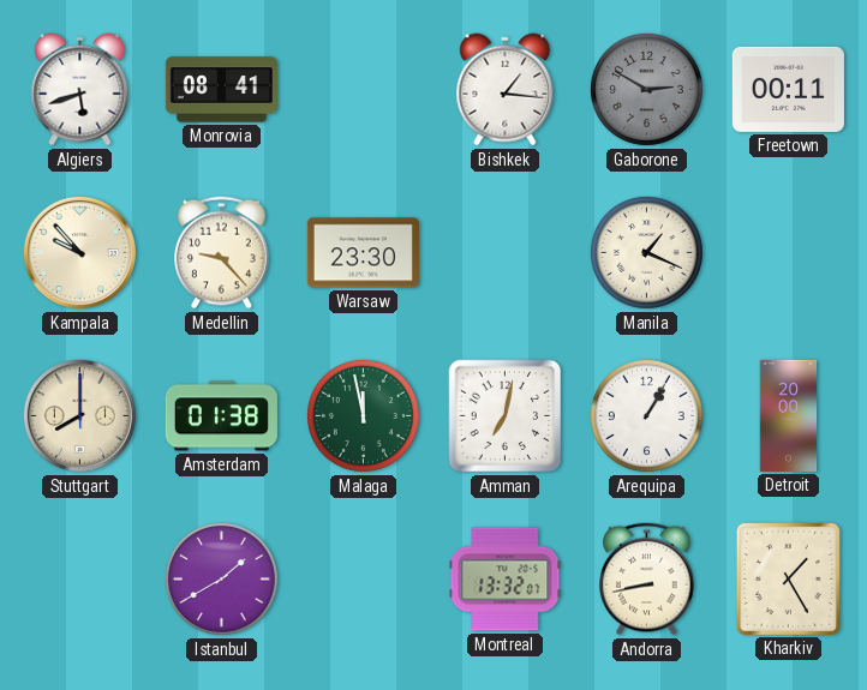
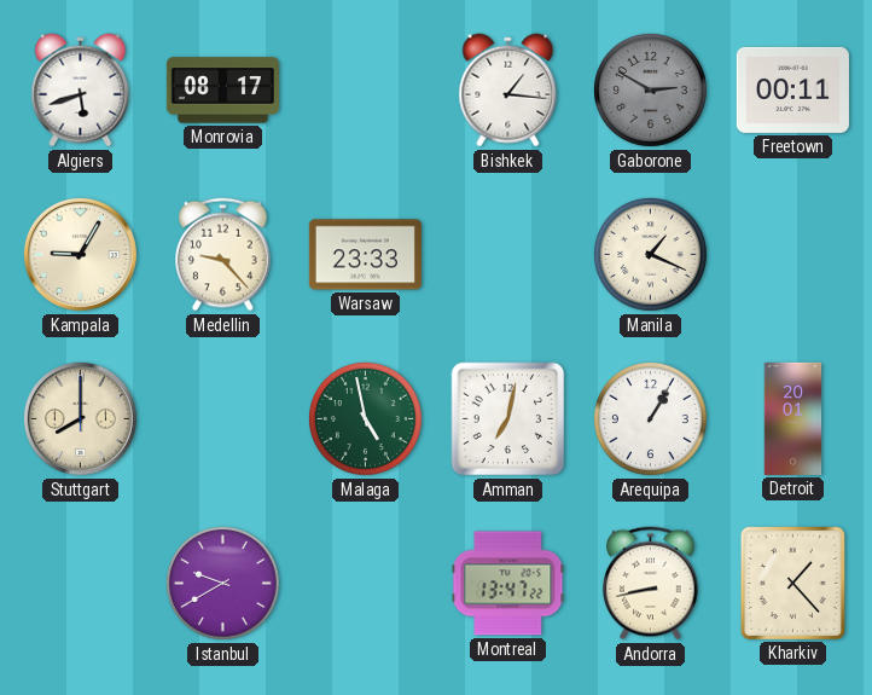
Monrovia: 08:41 -> 08:17 (222, 91)
Kampala: 9:53 -> 9:05 (80, 254)
Warsaw: 23:30 -> 23:33 (365, 255)
Amsterdam: 01:38 -> none (221, 416)
Malaga: 11:58 -> 4:58 (365, 418)
Detroit: 20:00 -> 20:01 (793, 418)
Istanbul: 1:40 -> 9:40 (222, 583)
Montreal: 13:32 -> 13:47 (508, 584)
Kharkiv: 1:25 -> 1:23 (792, 583)
